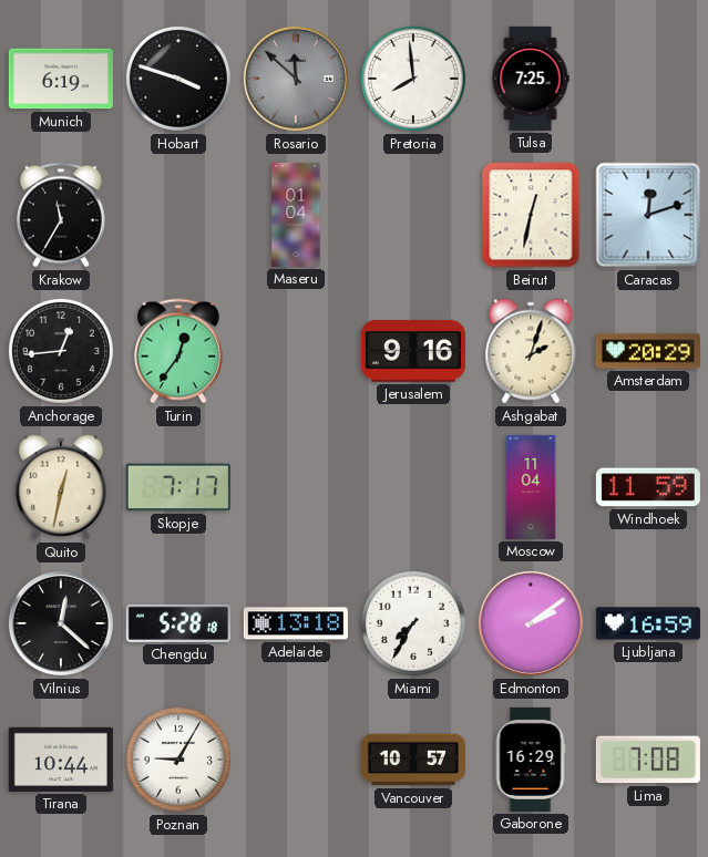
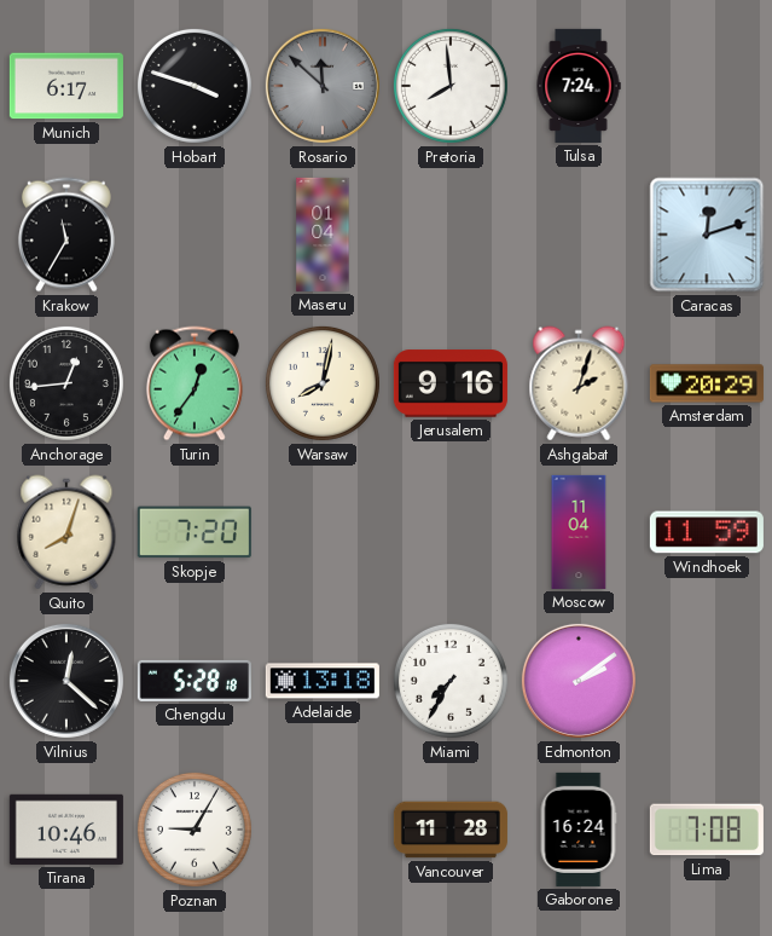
Munich: 6:19 -> 6:17 (66, 86)
Tulsa: 7:25 -> 7:24 (579, 86)
Beirut: 12:32 -> none (531, 215)
Warsaw: none -> 8:02 (323, 383)
Quito: 12:32 -> 8:03 (66, 532)
Skopje: 7:17 -> 7:20 (195, 532)
Ljubljana: 16:59 -> none (648, 623)
Tirana: 10:44 -> 10:46 (66, 830)
Vancouver: 10:57 -> 11:28 (451, 830)
Gaborone: 16:29 -> 16:24 (579, 830)
